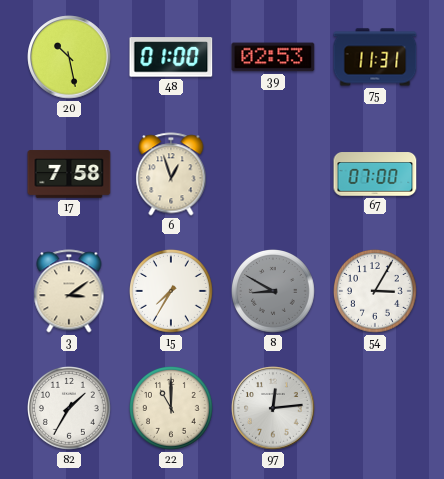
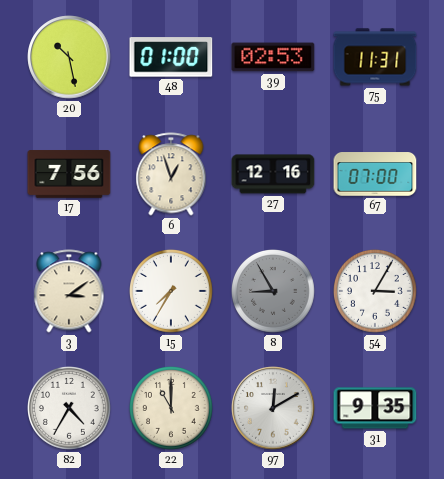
17: 7:58 -> 7:56 (69, 174)
27: none -> 12:16 (273, 174)
8: 8:50 -> 8:55 (274, 292)
82: 1:35 -> 4:35 (70, 409)
97: 12:14 -> 12:10 (273, 408)
31: none -> 9:35 (375, 408)
